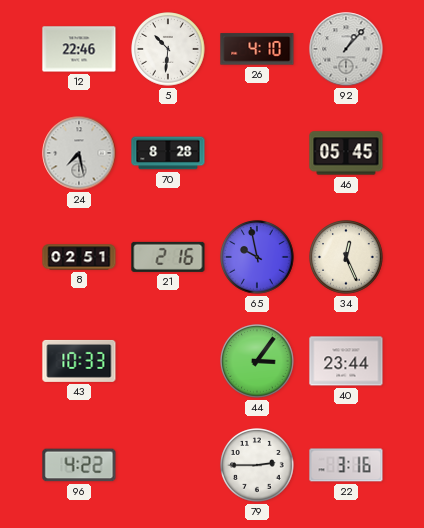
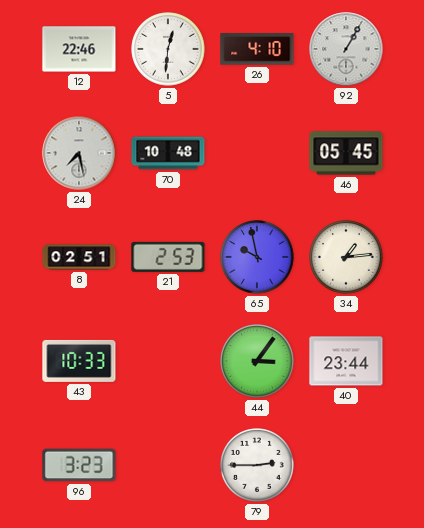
5: 10:31 -> 12:31 (168, 49)
92: 1:07 -> 1:05 (346, 49)
70: 8:28 -> 10:48 (168, 153)
21: 2:16 -> 2:53 (168, 257)
34: 12:26 -> 1:14 (346, 257)
96: 4:22 -> 3:23 (79, 465)
22: 3:16 -> none (346, 465)
